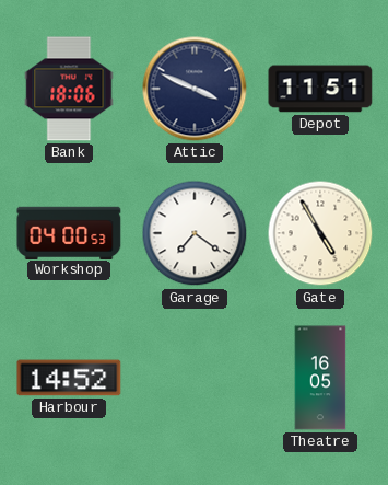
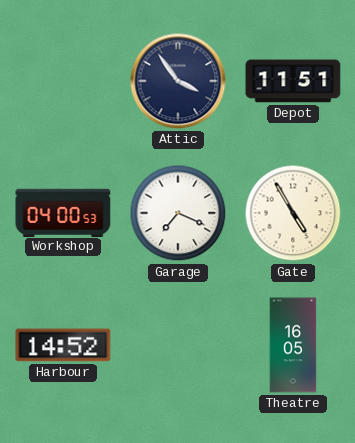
Bank: 18:06 -> none (69, 89)
Attic: 3:49 -> 3:54 (178, 81)
Garage: 7:21 -> 7:19 (178, 213)
